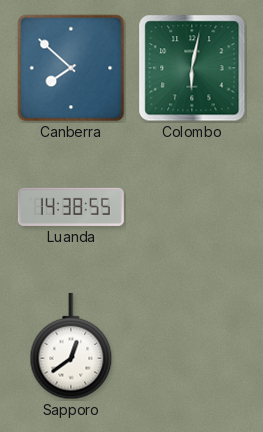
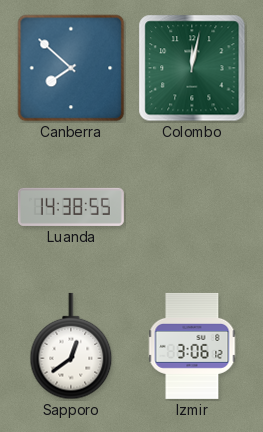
Colombo: 6:02 -> 12:02 (192, 68)
Izmir: none -> 3:06 (192, 346)
